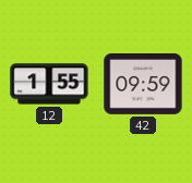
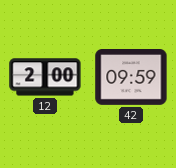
12: 1:55 -> 2:00 (45, 77)
